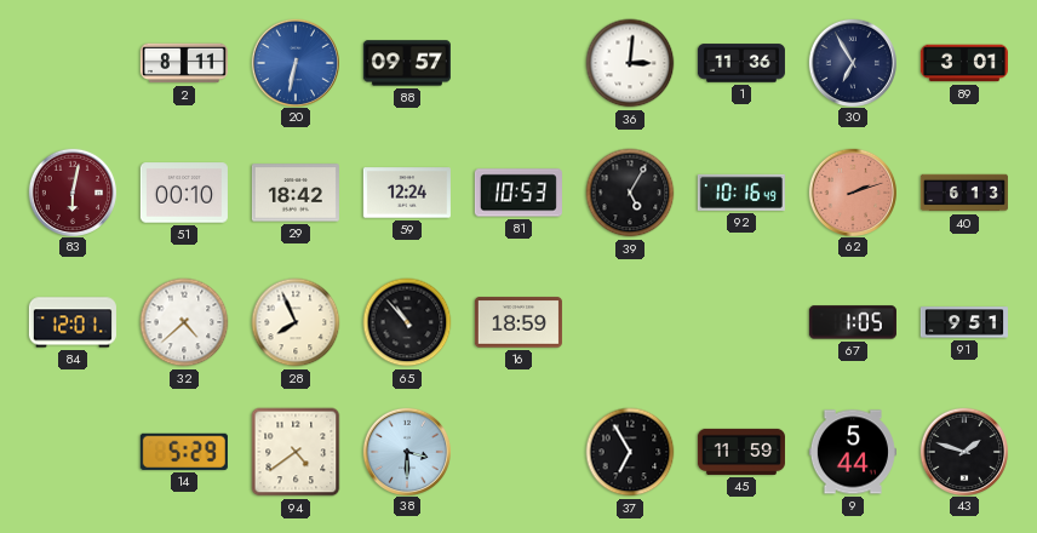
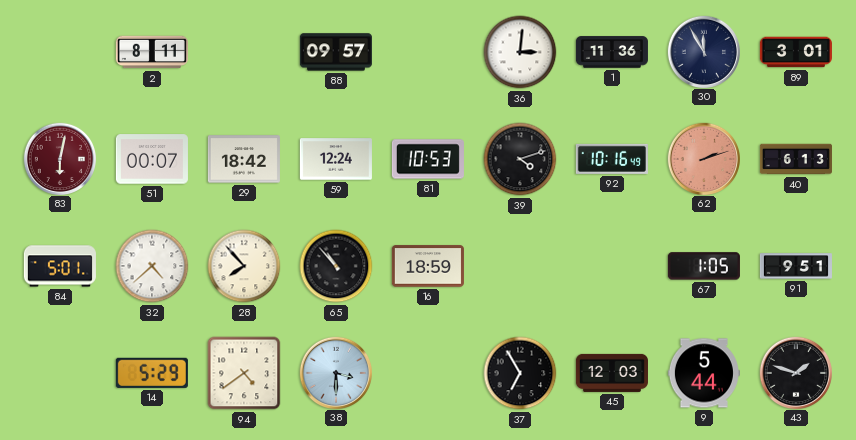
20: 6:32 -> none (294, 62)
30: 6:55 -> 11:55 (703, 51)
51: 00:10 -> 00:07 (152, 159)
39: 5:05 -> 4:12 (520, 159)
84: 12:01 -> 5:01 (60, 266)
28: 7:56 -> 7:53 (244, 266)
45: 11:59 -> 12:03 (612, 373)
